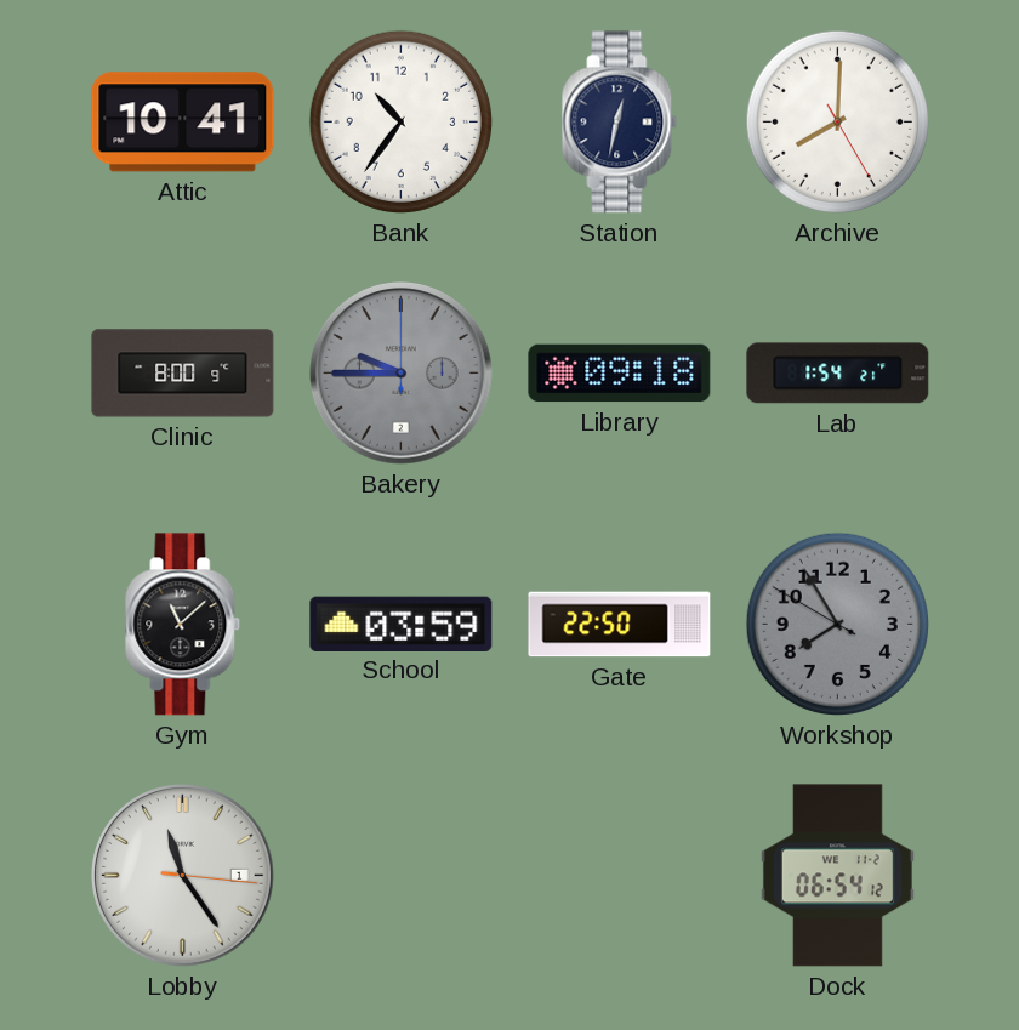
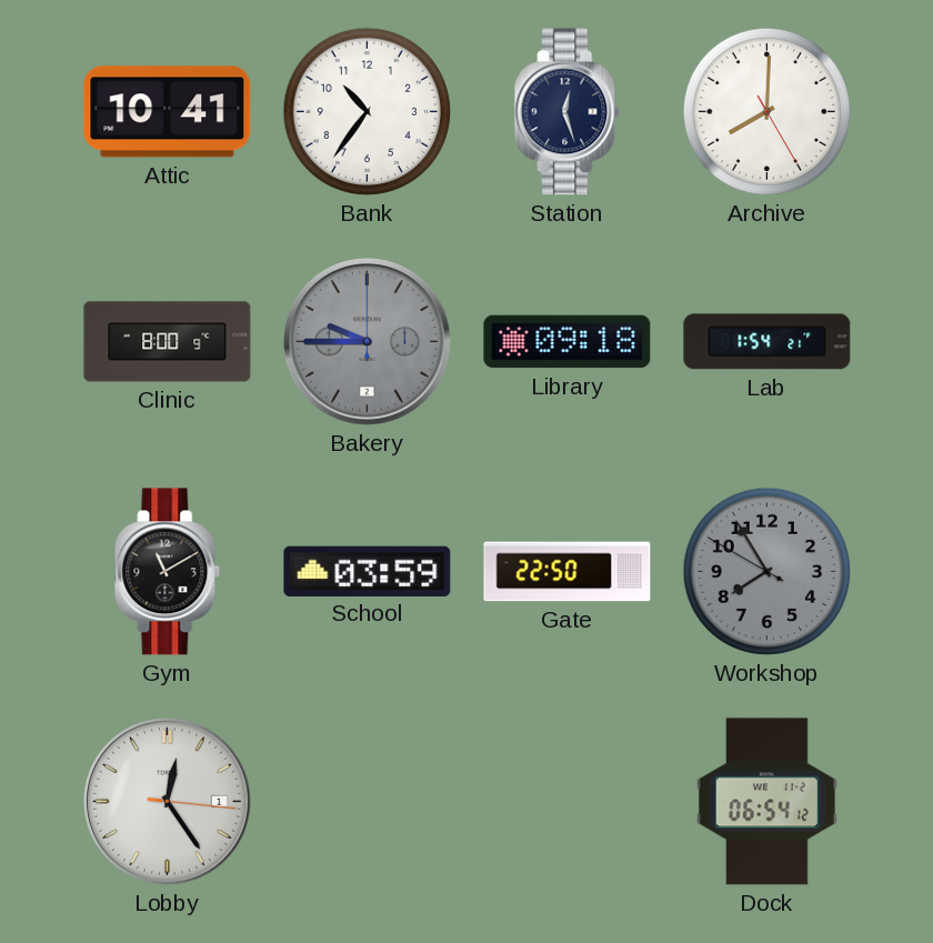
Station: 12:32 -> 12:27 (568, 112)
Gym: 11:08 -> 11:10 (168, 572)
Lobby: 11:24 -> 12:24 (168, 802)
